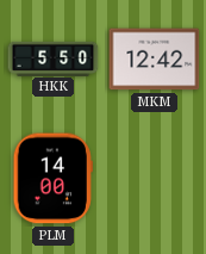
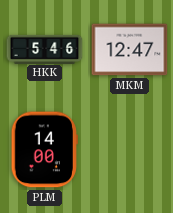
HKK: 5:50 -> 5:46 (45, 49)
MKM: 12:42 -> 12:47 (130, 50)
